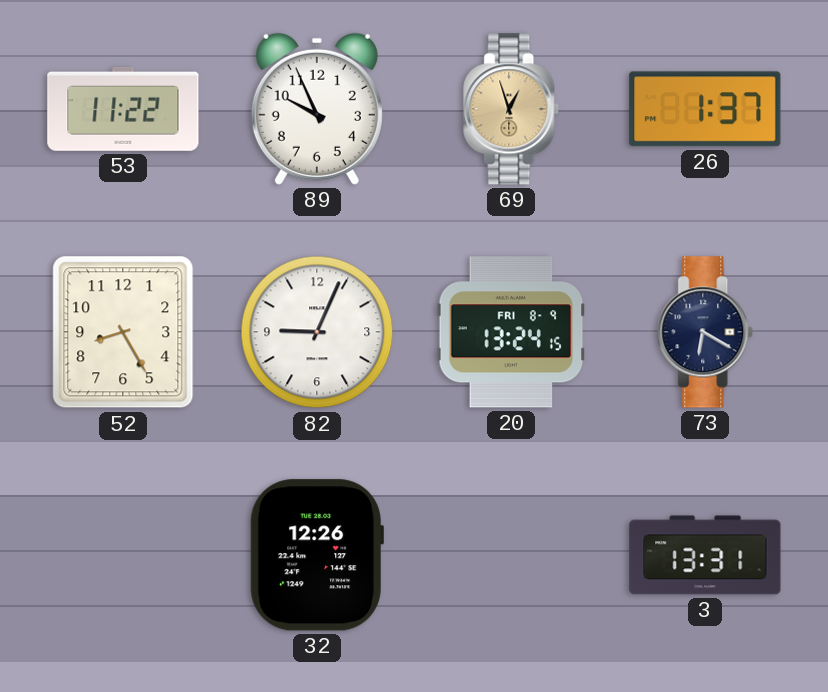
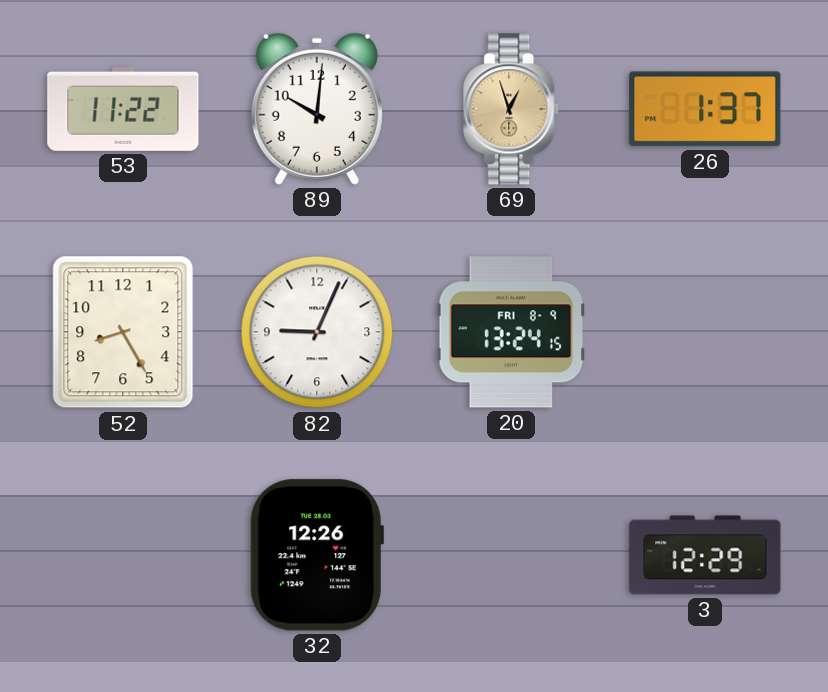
89: 9:56 -> 10:01 (317, 109)
73: 6:20 -> none (706, 332)
3: 13:31 -> 12:29 (705, 555)
